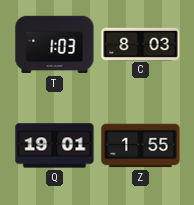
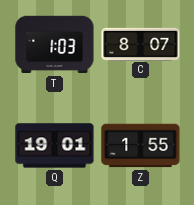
C: 8:03 -> 8:07 (141, 44)
